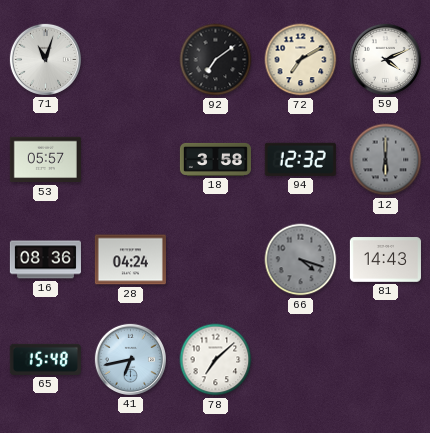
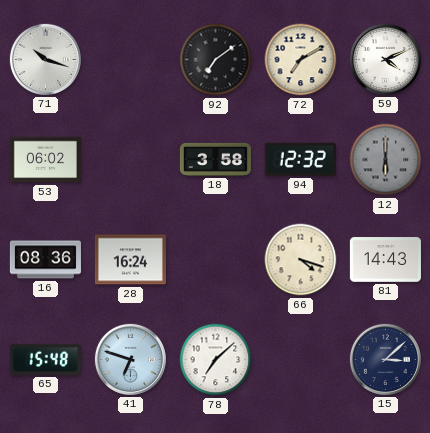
71: 11:03 -> 10:18 (45, 59)
53: 05:57 -> 06:02 (45, 160)
28: 04:24 -> 16:24 (130, 260)
66 dial: grey -> cream (301, 260)
41: 6:43 -> 6:48 (130, 359)
15: none -> 3:08 (385, 359)
